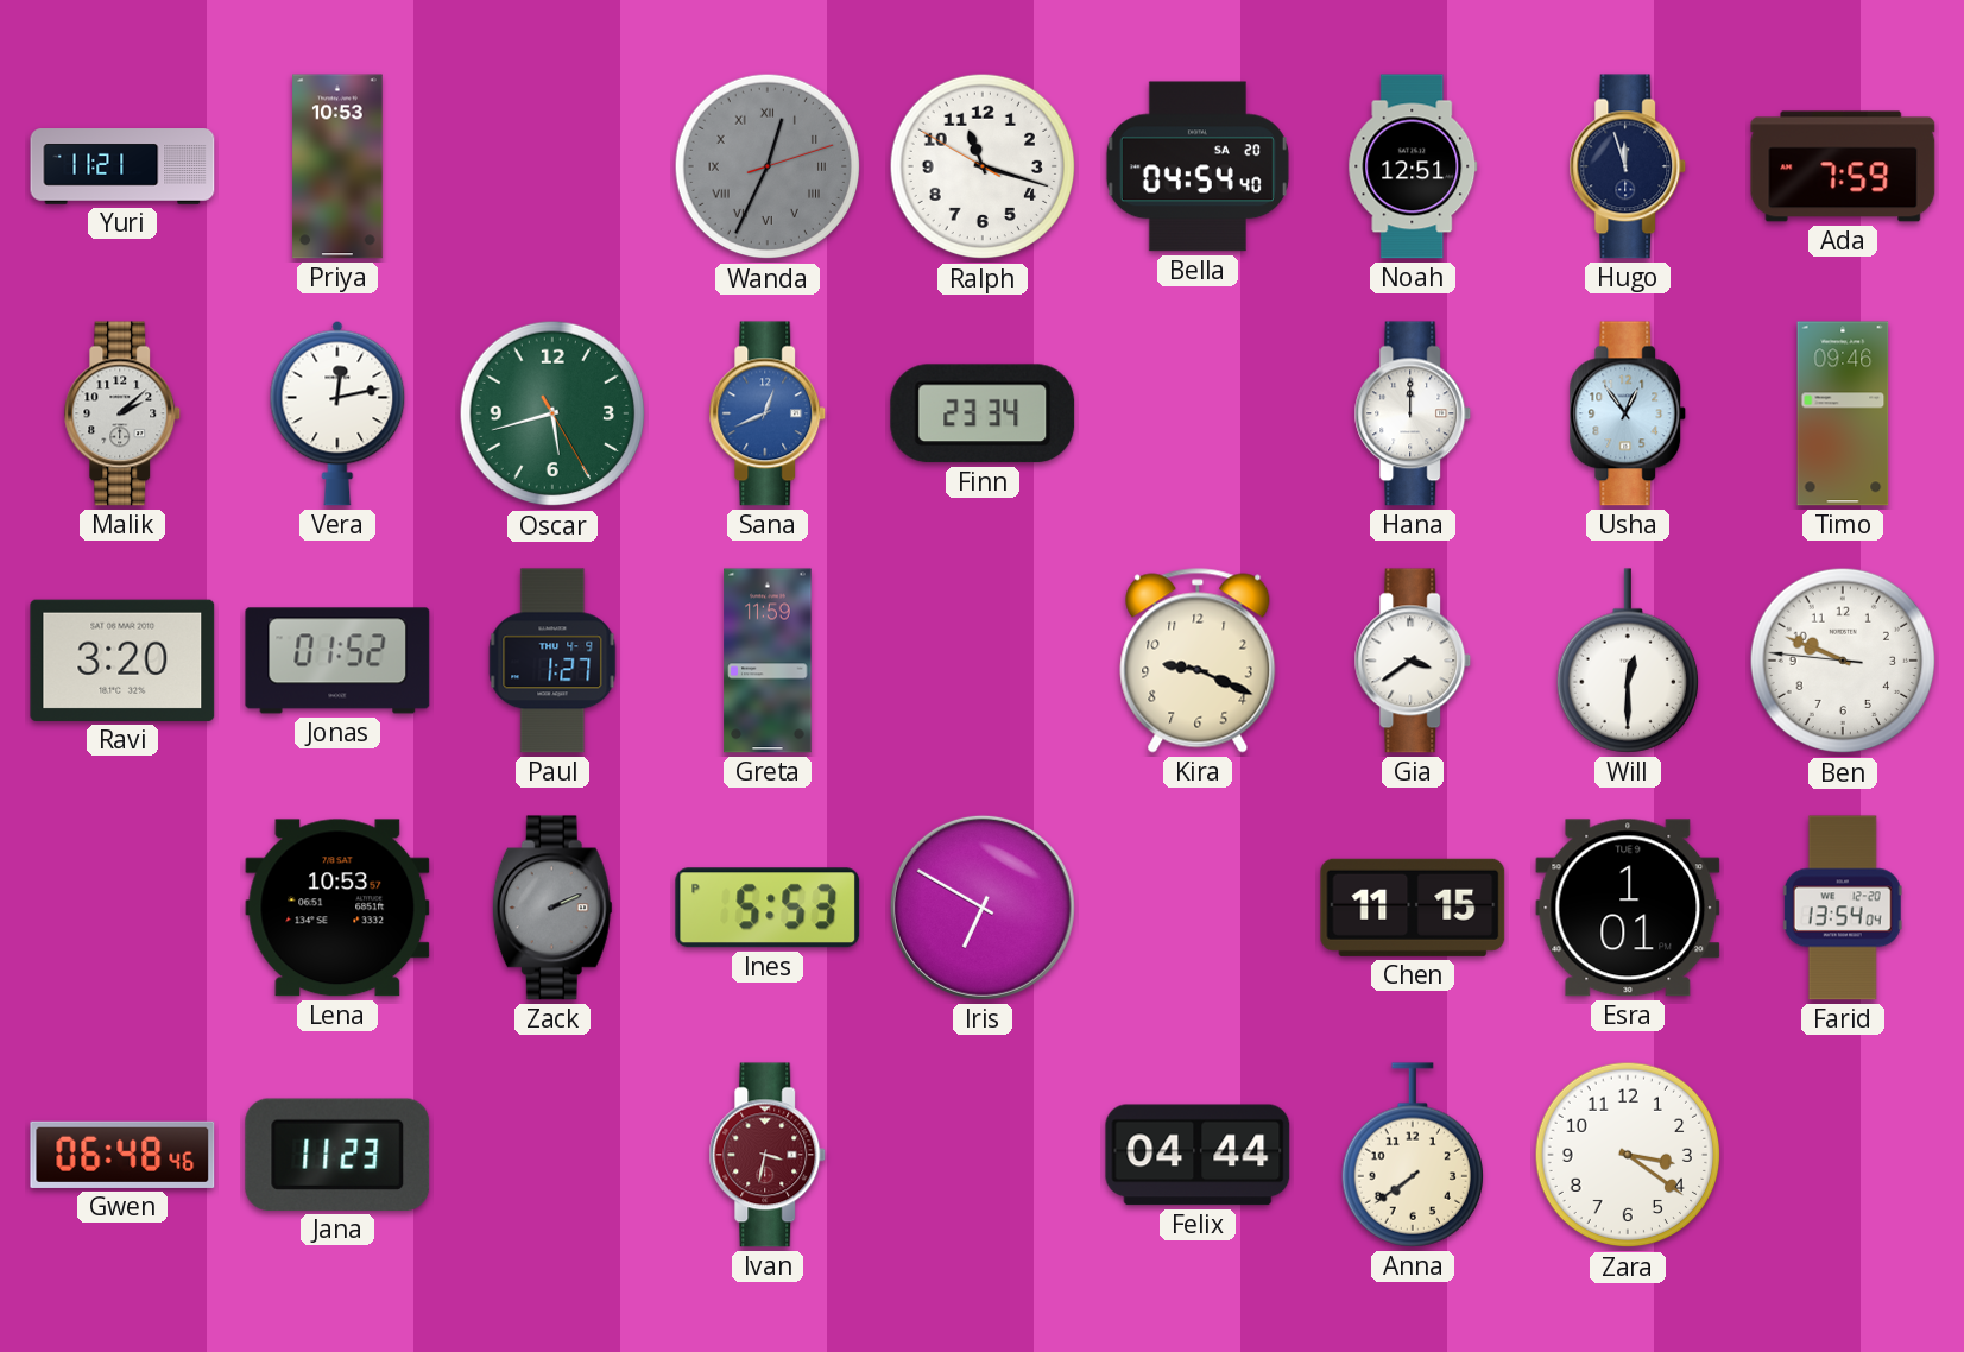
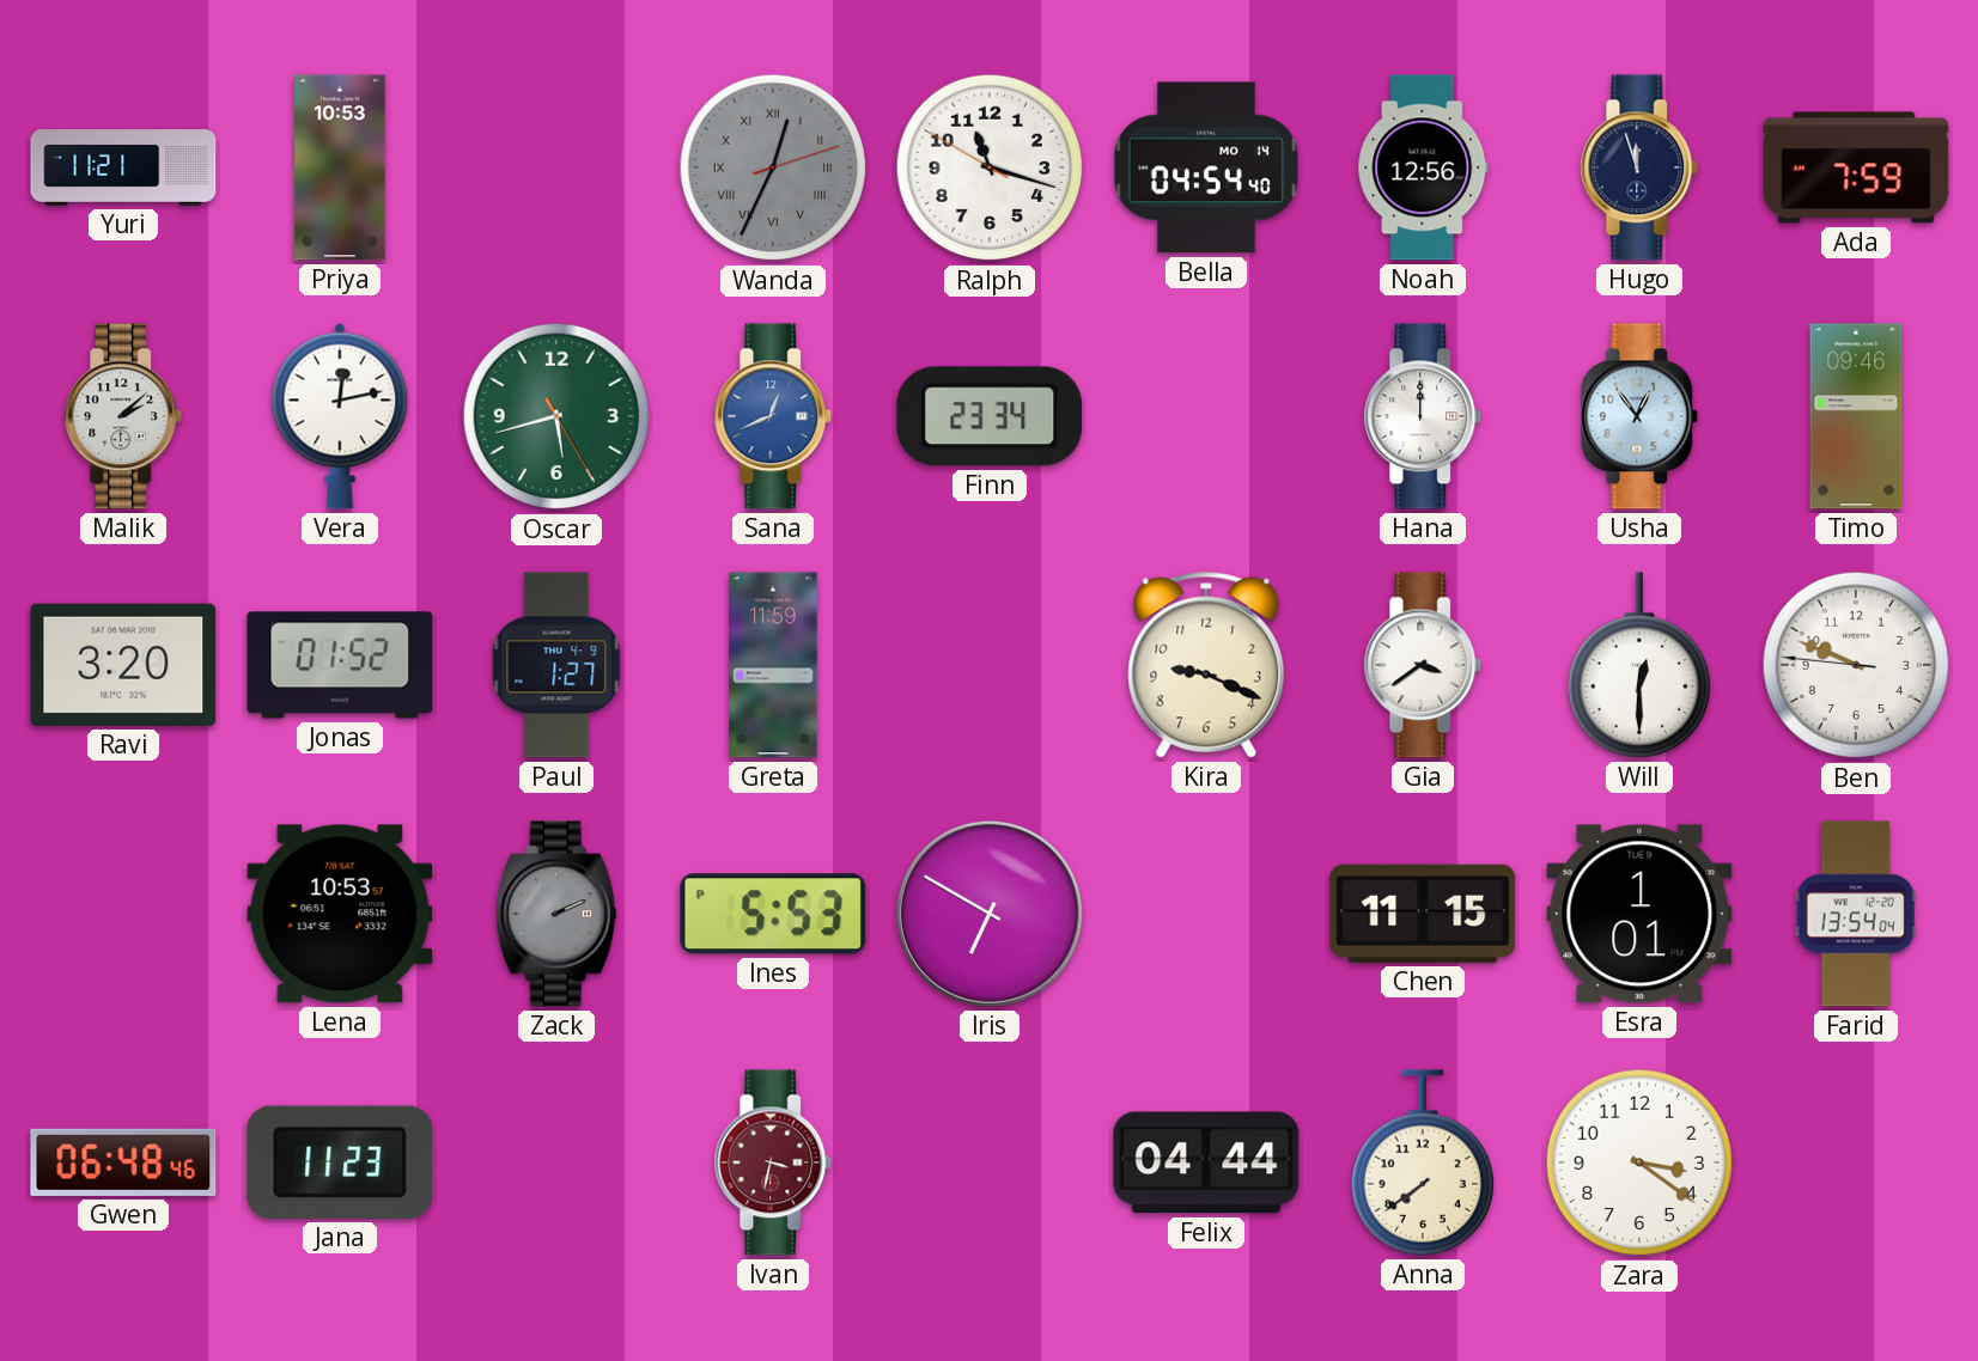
Bella date: SA 20 -> MO 14 (1206, 167)
Noah: 12:51 -> 12:56 (1423, 167)
